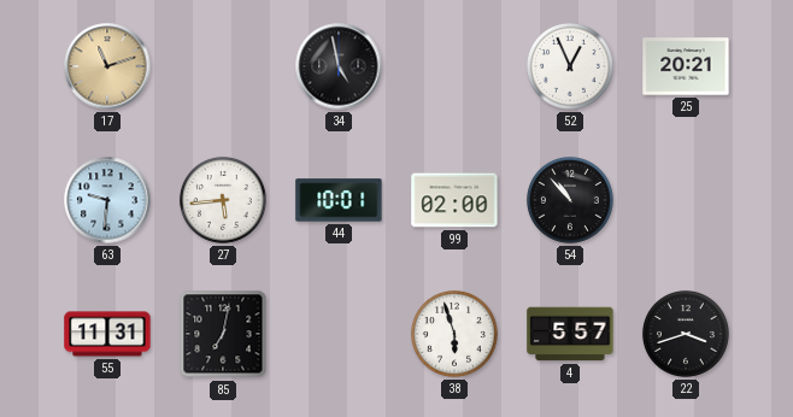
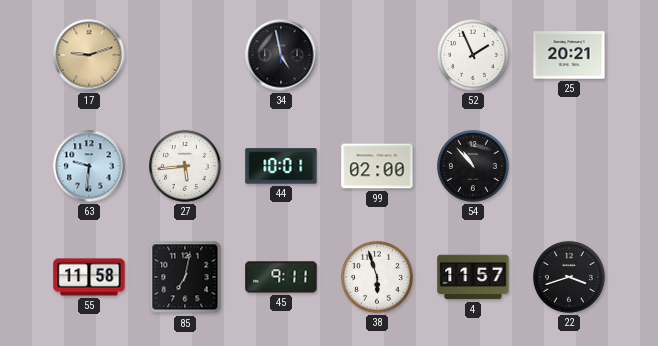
17: 11:12 -> 9:12 (89, 55)
52: 12:56 -> 1:56 (473, 55)
55: 11:31 -> 11:58 (89, 277)
45: none -> 9:11 (281, 277)
4: 5:57 -> 11:57 (473, 277)
